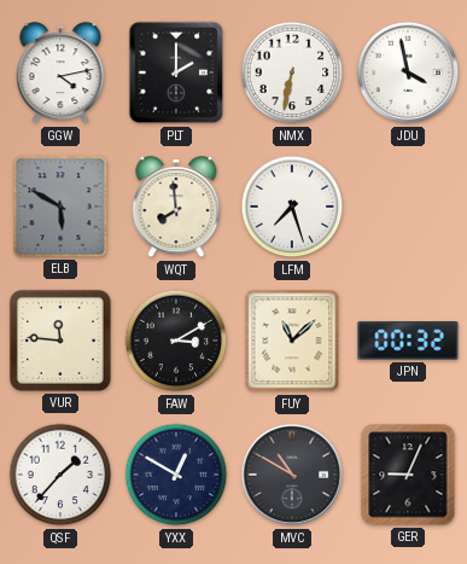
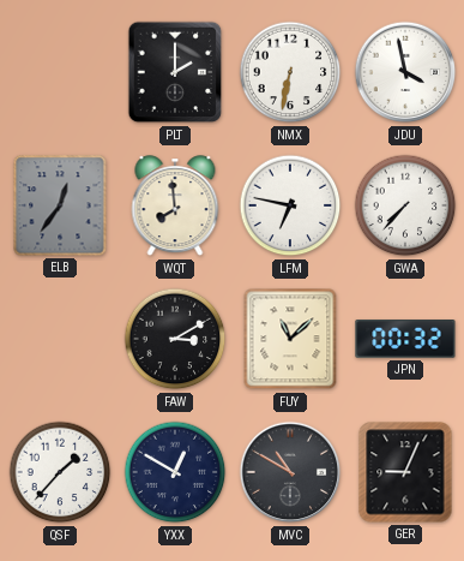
GGW: 4:13 -> none (60, 74)
ELB: 5:50 -> 12:36 (60, 205)
LFM: 7:27 -> 6:47 (290, 205)
GWA: none -> 7:37 (405, 205)
VUR: 11:46 -> none (60, 341)
